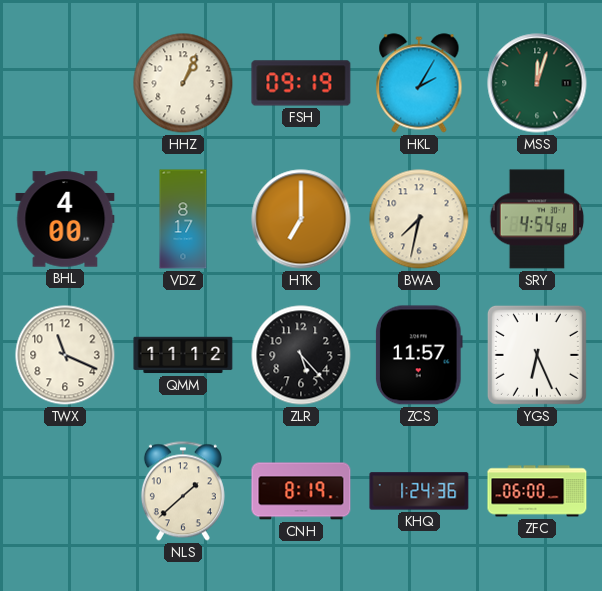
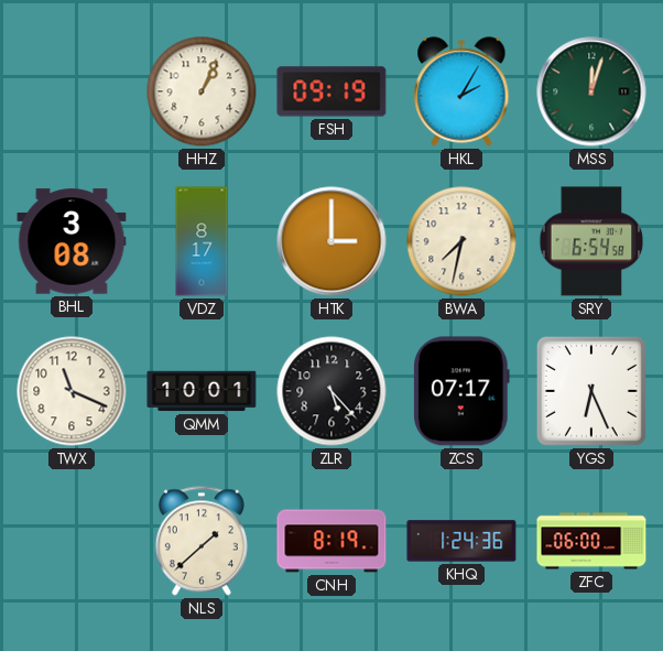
BHL: 4:00 -> 3:08 (72, 241)
HTK: 7:00 -> 3:00 (331, 241)
SRY: 4:54 -> 6:54 (591, 241)
QMM: 11:12 -> 10:01 (202, 391)
ZCS: 11:57 -> 07:17 (461, 391)
